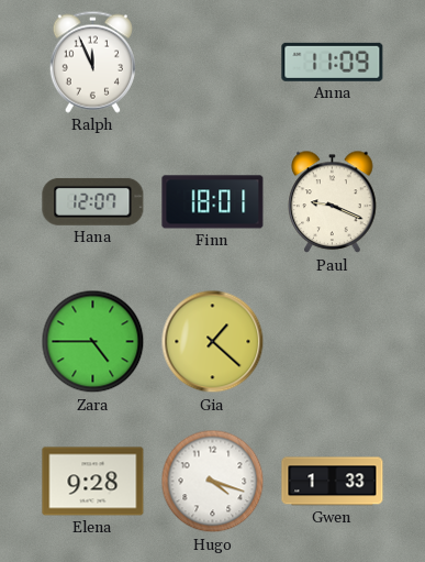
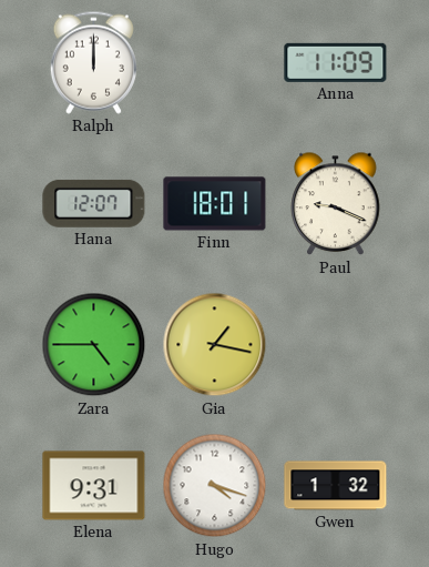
Ralph: 11:56 -> 12:00 (93, 62)
Gia: 1:22 -> 1:17 (215, 345)
Elena: 9:28 -> 9:31 (94, 486)
Gwen: 1:33 -> 1:32 (336, 486)
